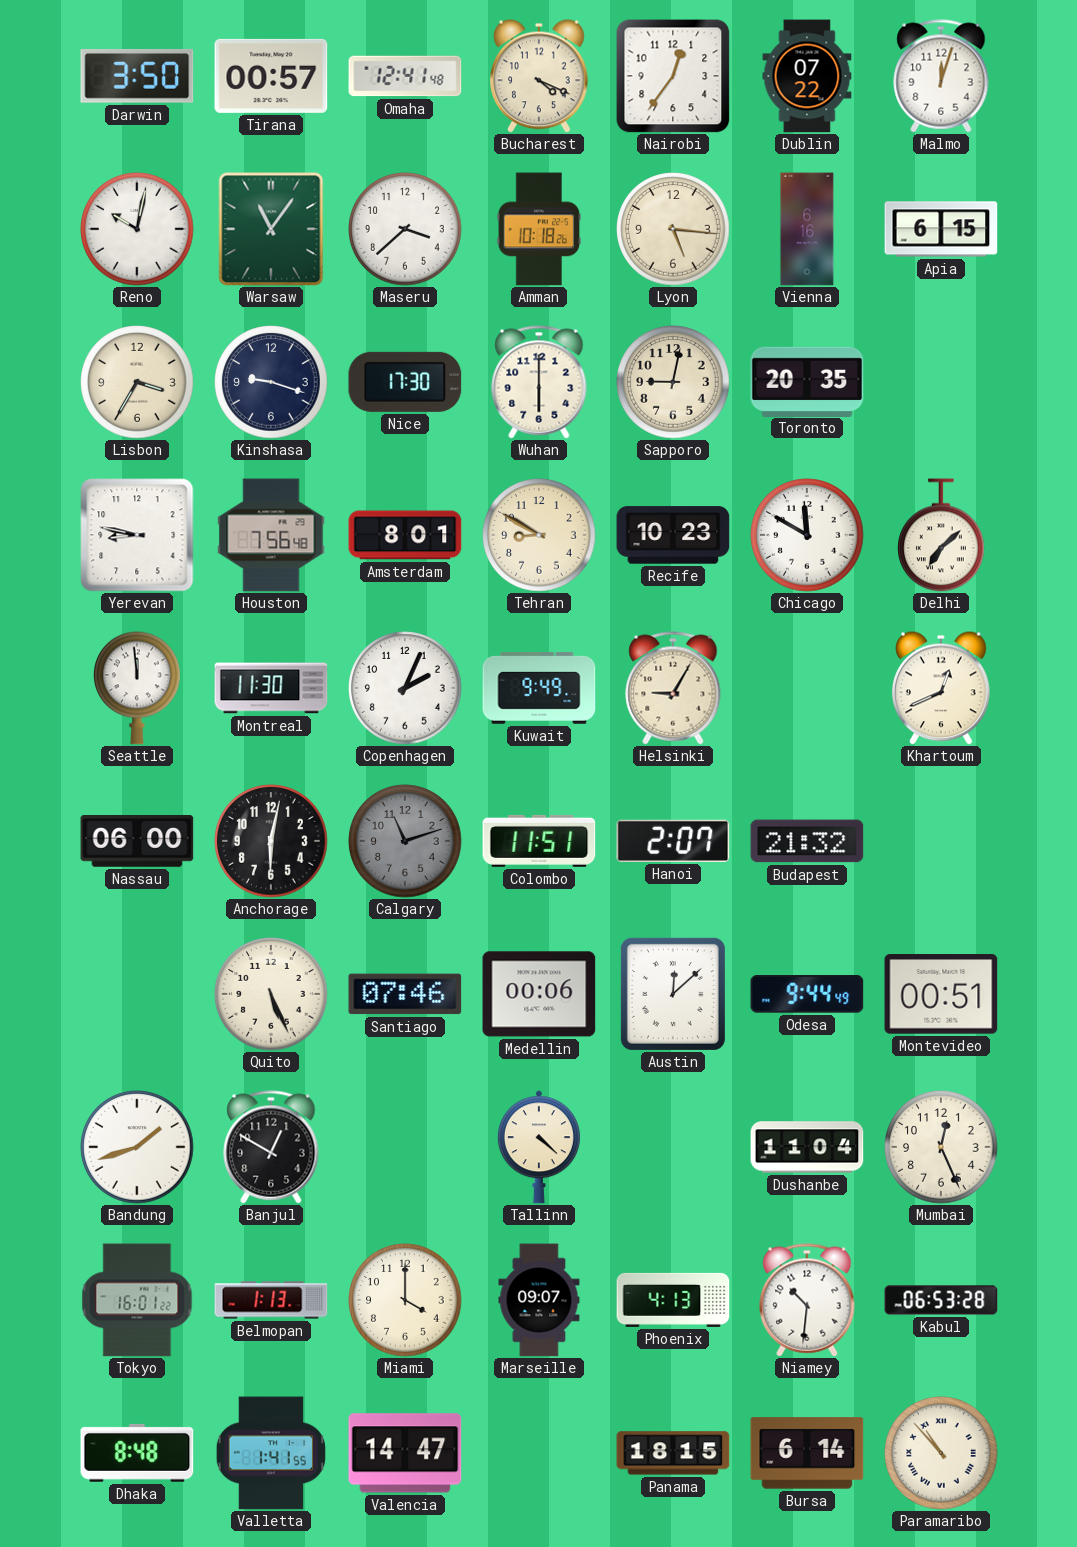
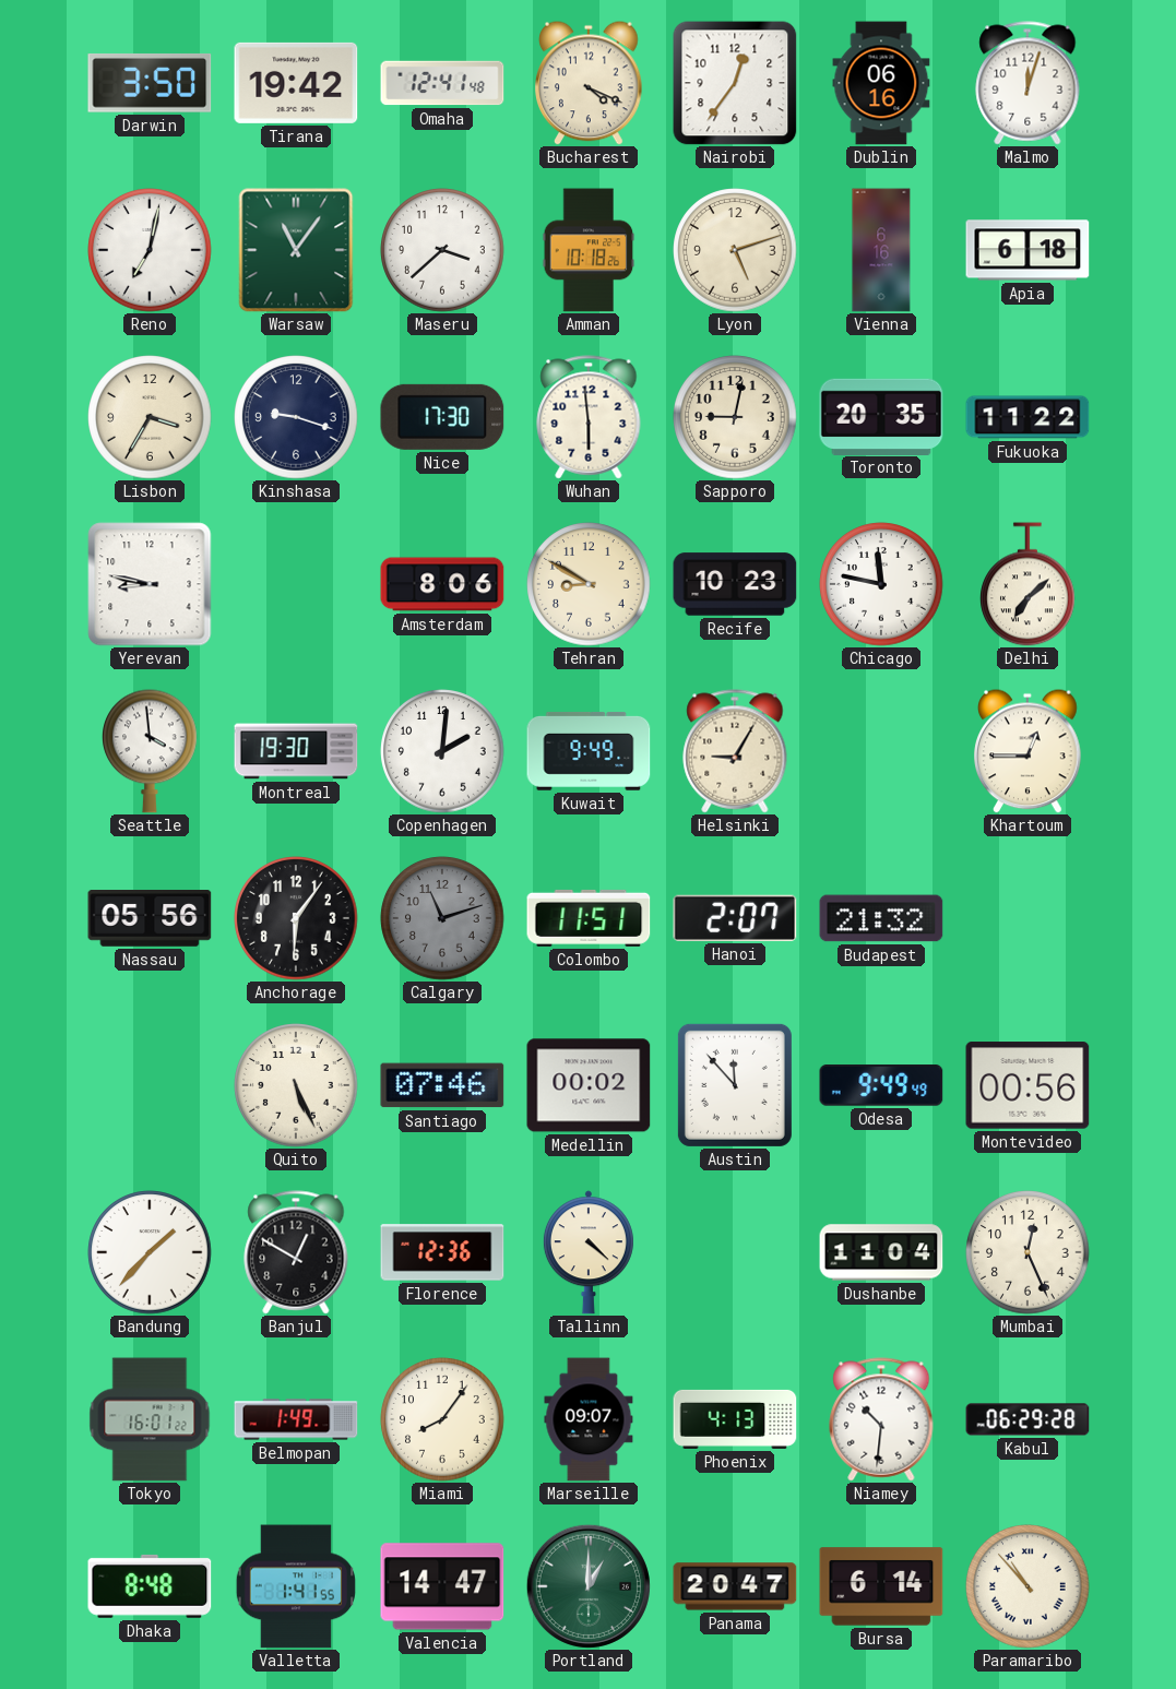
Tirana: 00:57 -> 19:42 (296, 83)
Dublin: 07:22 -> 06:16 (881, 83)
Reno: 10:02 -> 7:02 (150, 250)
Lyon: 5:16 -> 5:12 (735, 250)
Apia: 6:15 -> 6:18 (1027, 250)
Wuhan: 6:00 -> 5:59 (589, 417)
Fukuoka: none -> 11:22 (1027, 417)
Houston: 7:56 -> none (271, 535)
Amsterdam: 8:01 -> 8:06 (442, 584)
Chicago: 11:50 -> 11:47 (881, 584)
Seattle: 11:59 -> 3:59 (151, 751)
Montreal: 11:30 -> 19:30 (296, 751)
Copenhagen: 2:04 -> 2:01 (442, 751)
Khartoum: 12:41 -> 12:45 (1027, 751)
Nassau: 06:00 -> 05:56 (150, 919)
Anchorage: 6:02 -> 6:06 (296, 918)
Medellin: 00:06 -> 00:02 (589, 1085)
Austin: 12:08 -> 11:53 (735, 1085)
Odesa: 9:44 -> 9:49 (881, 1085)
Montevideo: 00:51 -> 00:56 (1027, 1085)
Bandung: 1:42 -> 1:37 (150, 1252)
Florence: none -> 12:36 (442, 1252)
Belmopan: 1:13 -> 1:49 (296, 1419)
Miami: 4:00 -> 8:06 (442, 1419)
Kabul: 06:53 -> 06:29 (1027, 1419)
Portland: none -> 1:00 (589, 1586)
Panama: 18:15 -> 20:47 (735, 1586)
